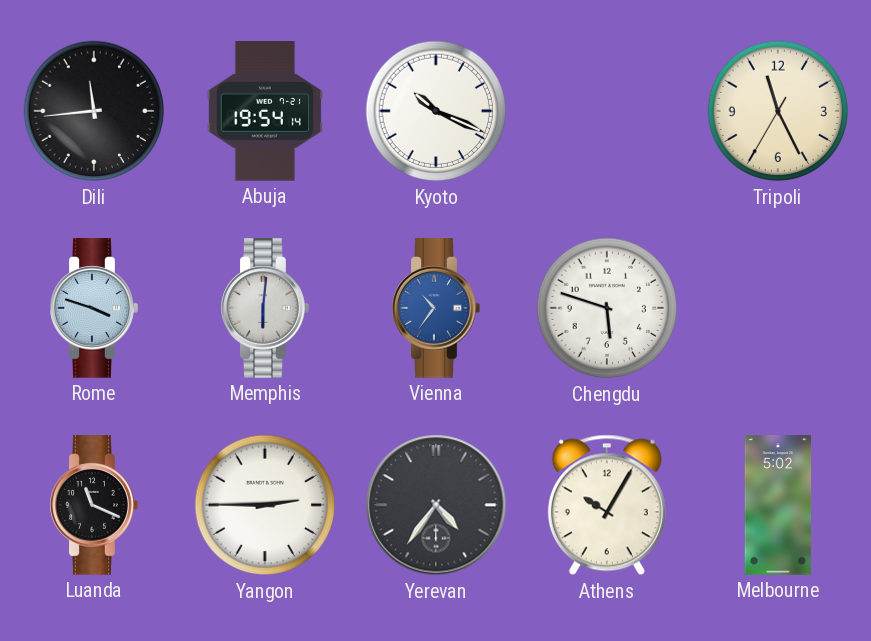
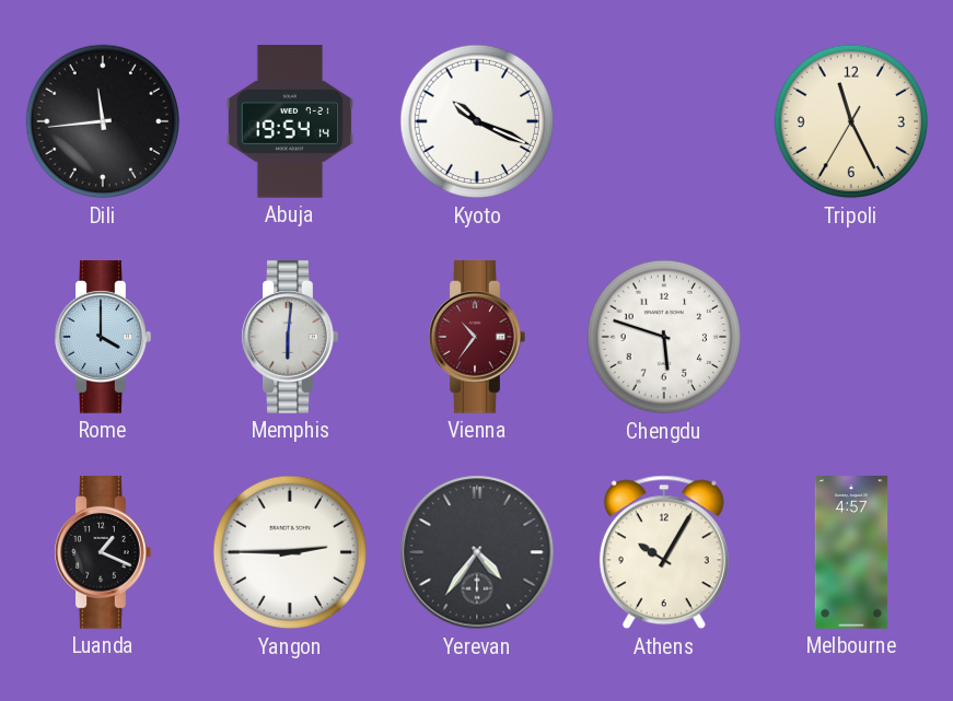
Rome: 3:48 -> 4:00 (103, 337)
Vienna dial: blue -> burgundy (477, 337)
Luanda: 11:19 -> 1:19 (103, 552)
Melbourne: 5:02 -> 4:57 (851, 552)
